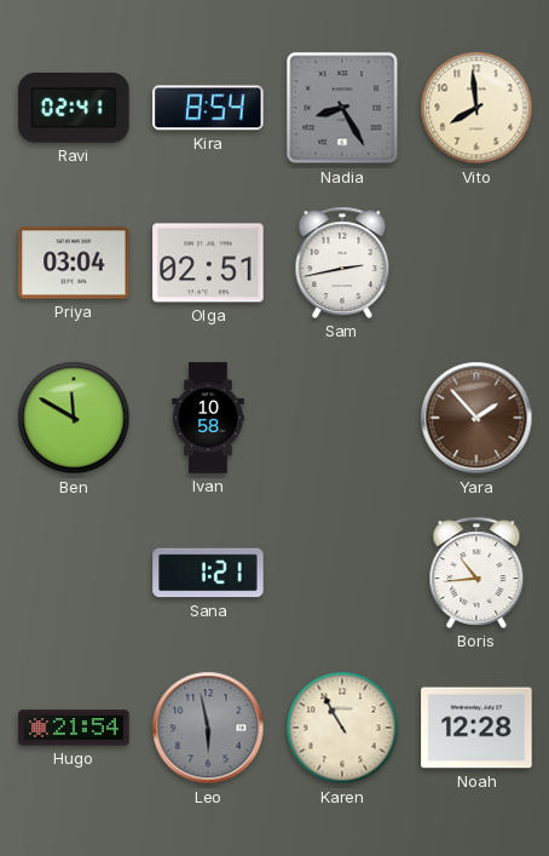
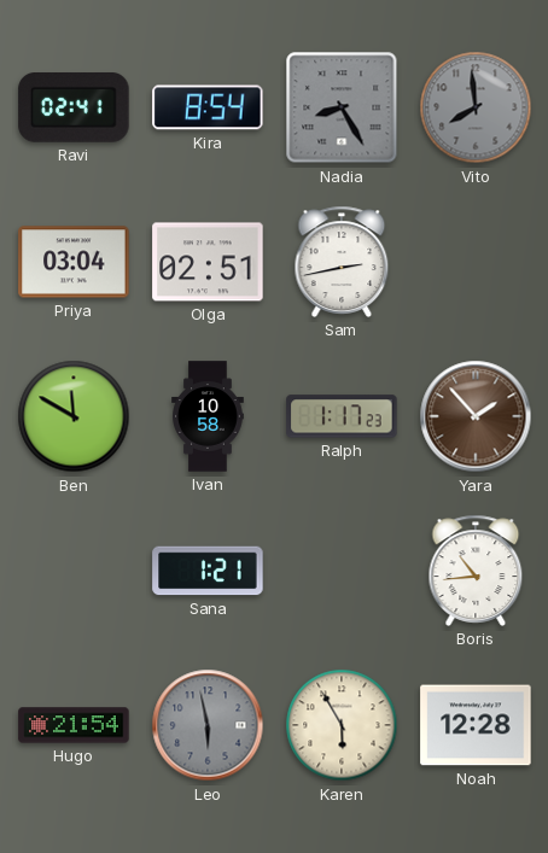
Vito dial: cream -> grey (476, 107)
Ralph: none -> 1:17 (342, 416)
Karen: 10:55 -> 5:55 (342, 725)
